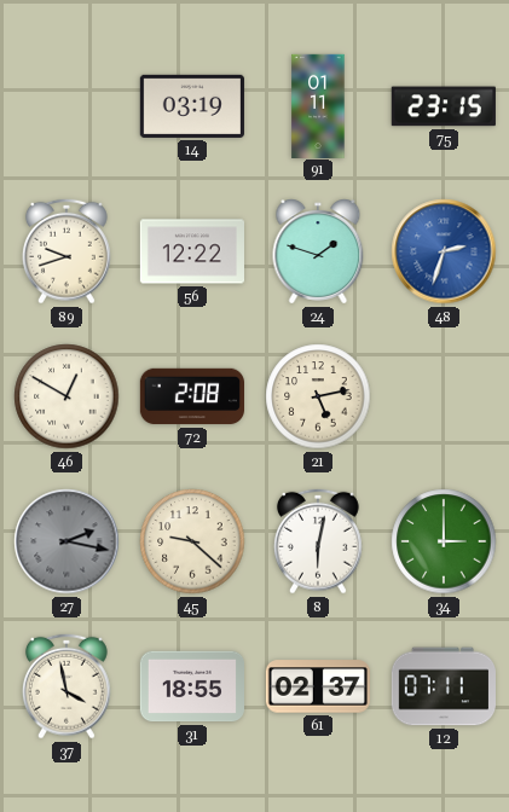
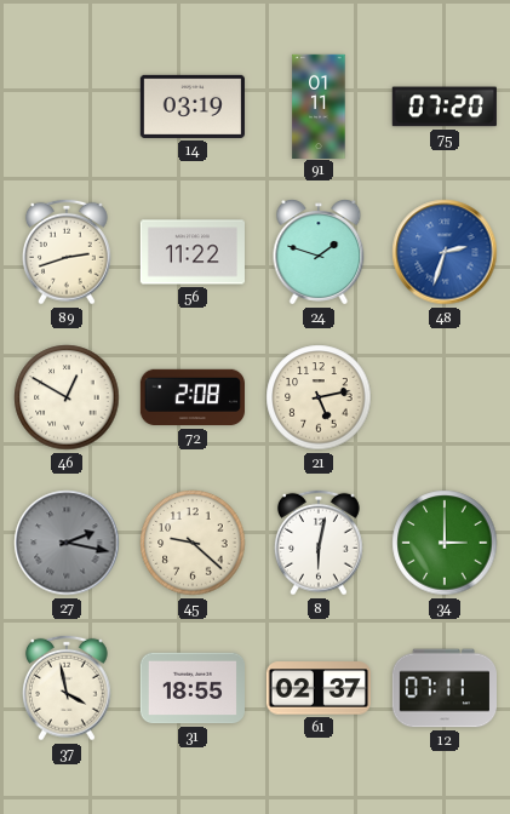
75: 23:15 -> 07:20 (445, 107)
89: 9:42 -> 2:42 (68, 252)
56: 12:22 -> 11:22 (191, 252)
